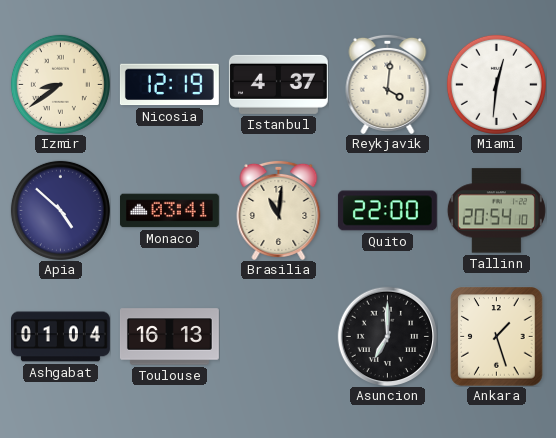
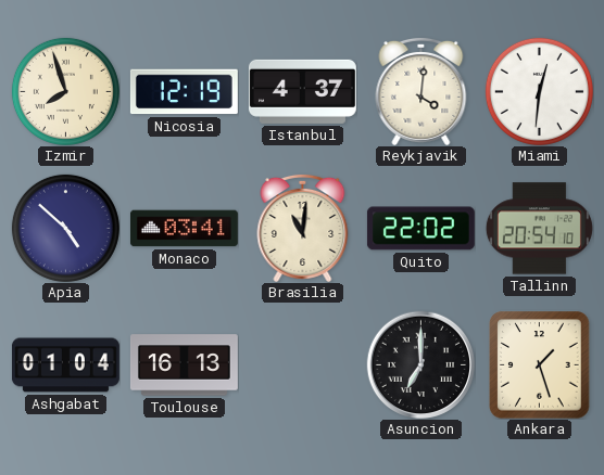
Izmir: 8:39 -> 7:57 (65, 91)
Quito: 22:00 -> 22:02 (420, 229)
